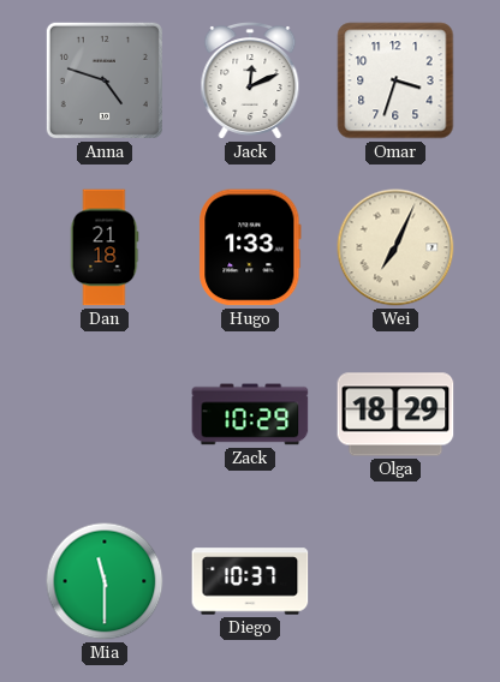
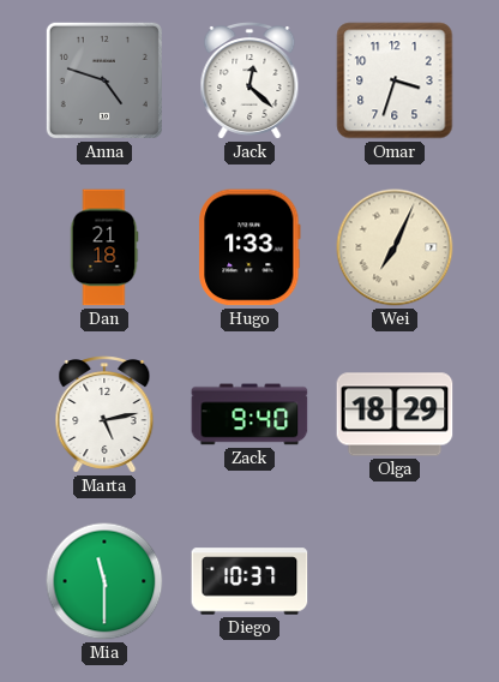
Jack: 12:11 -> 12:22 (249, 82)
Marta: none -> 5:13 (104, 415)
Zack: 10:29 -> 9:40 (249, 414)
